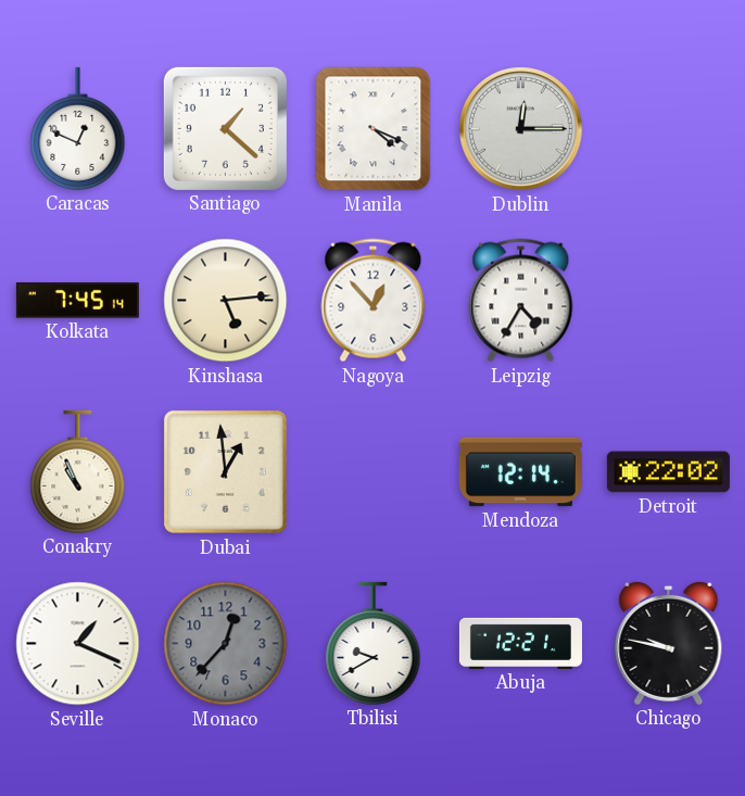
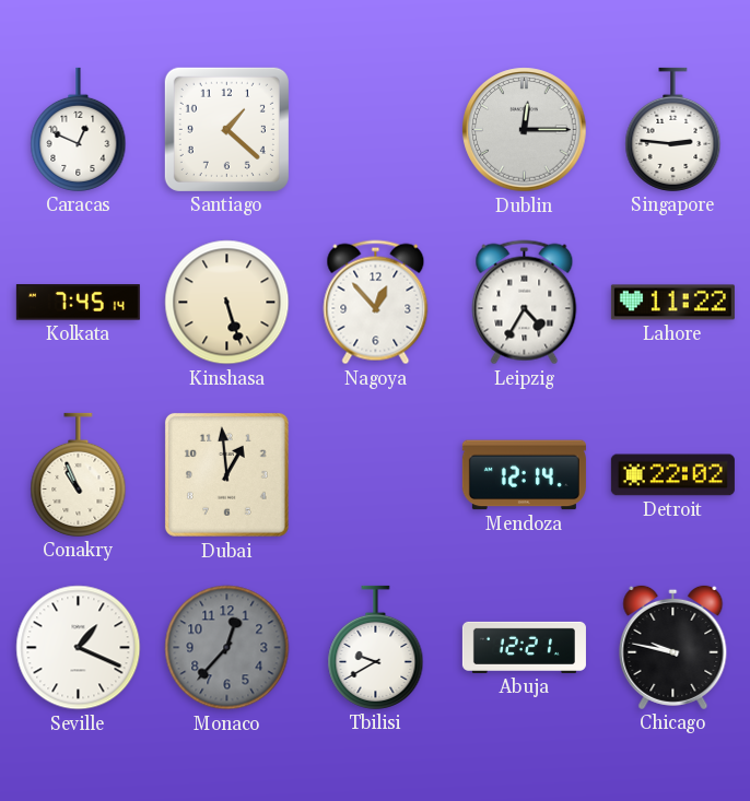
Manila: 4:19 -> none (374, 129)
Singapore: none -> 2:46 (673, 129)
Kinshasa: 5:14 -> 5:27 (227, 303)
Lahore: none -> 11:22 (672, 303)
